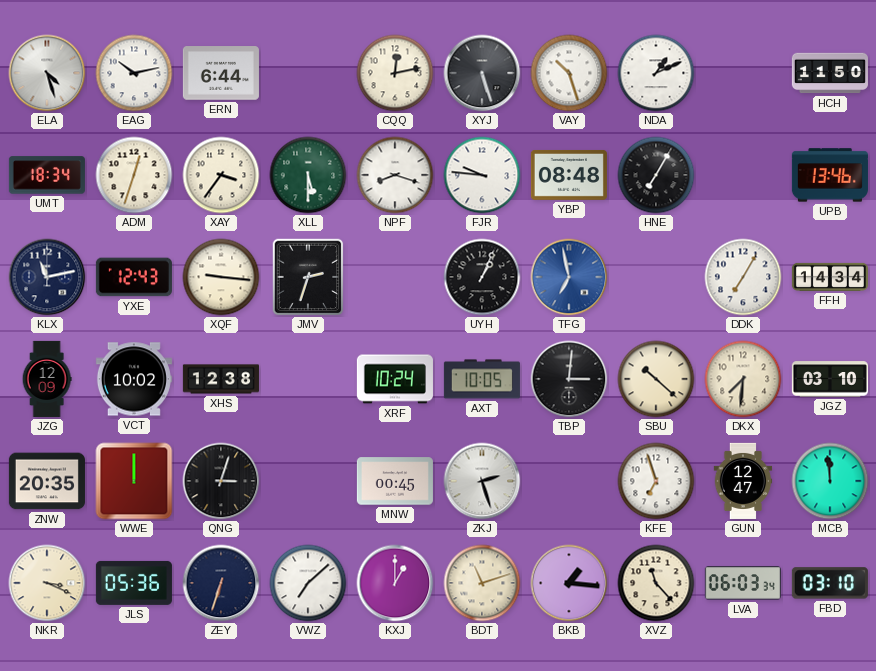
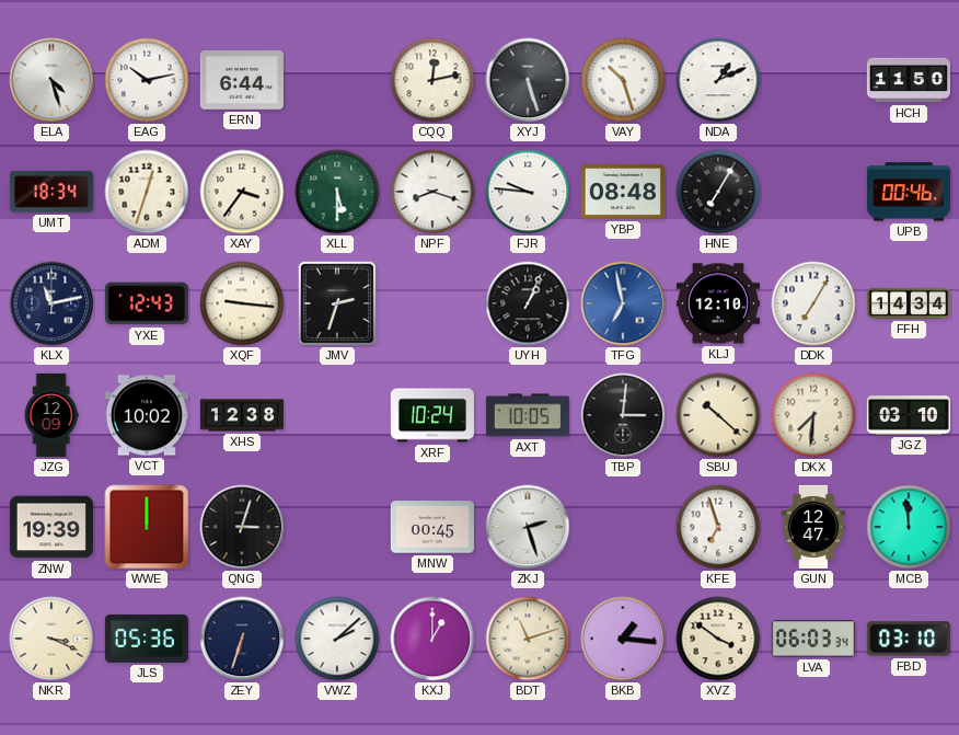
UPB: 13:46 -> 00:46 (909, 192)
KLJ: none -> 12:10 (718, 303)
ZNW: 20:35 -> 19:39 (51, 527)
VWZ: 7:08 -> 2:08 (337, 639)
XVZ: 11:23 -> 3:51 (718, 639)
